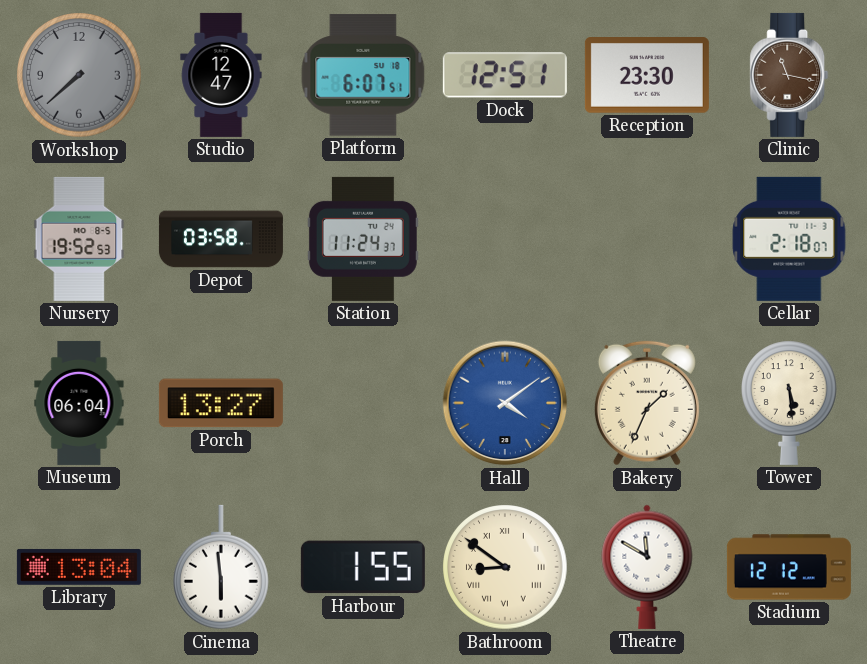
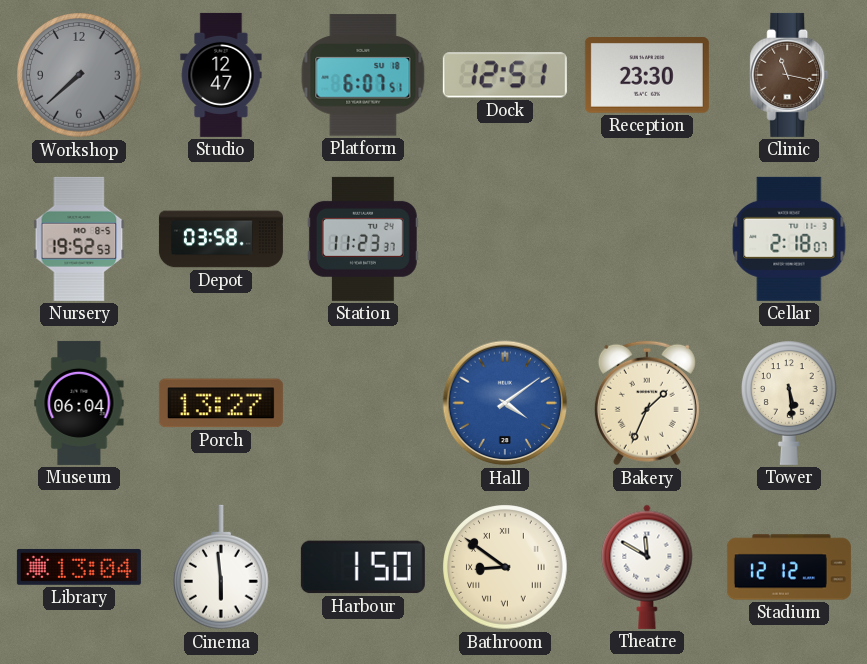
Station: 11:24 -> 11:23 (363, 239)
Harbour: 1:55 -> 1:50 (363, 567)
